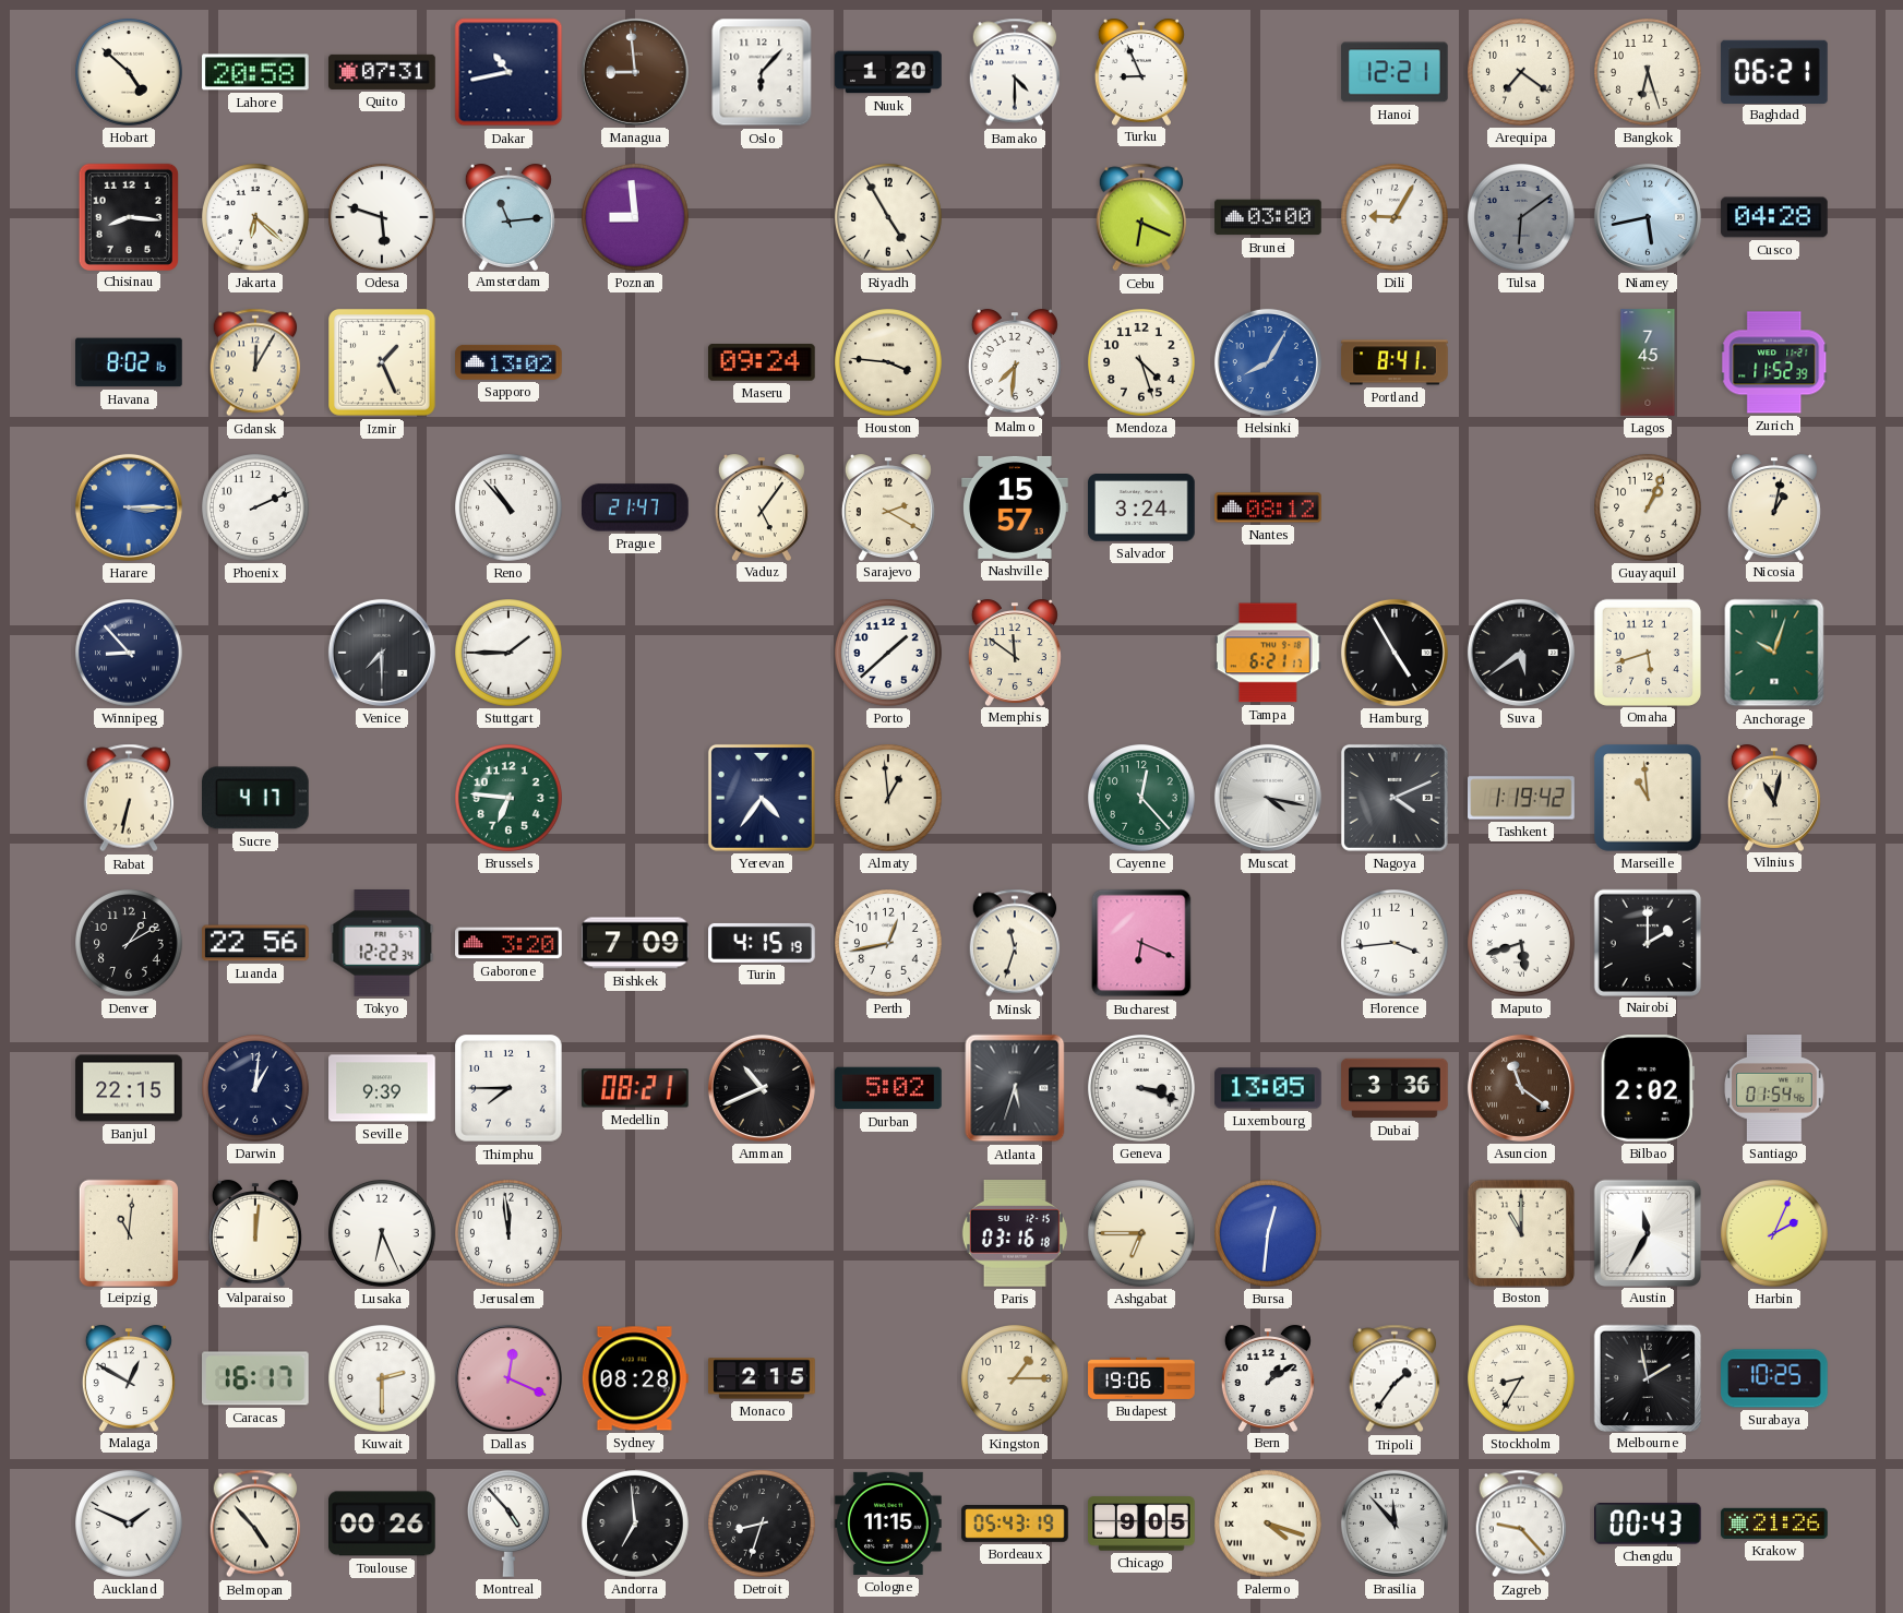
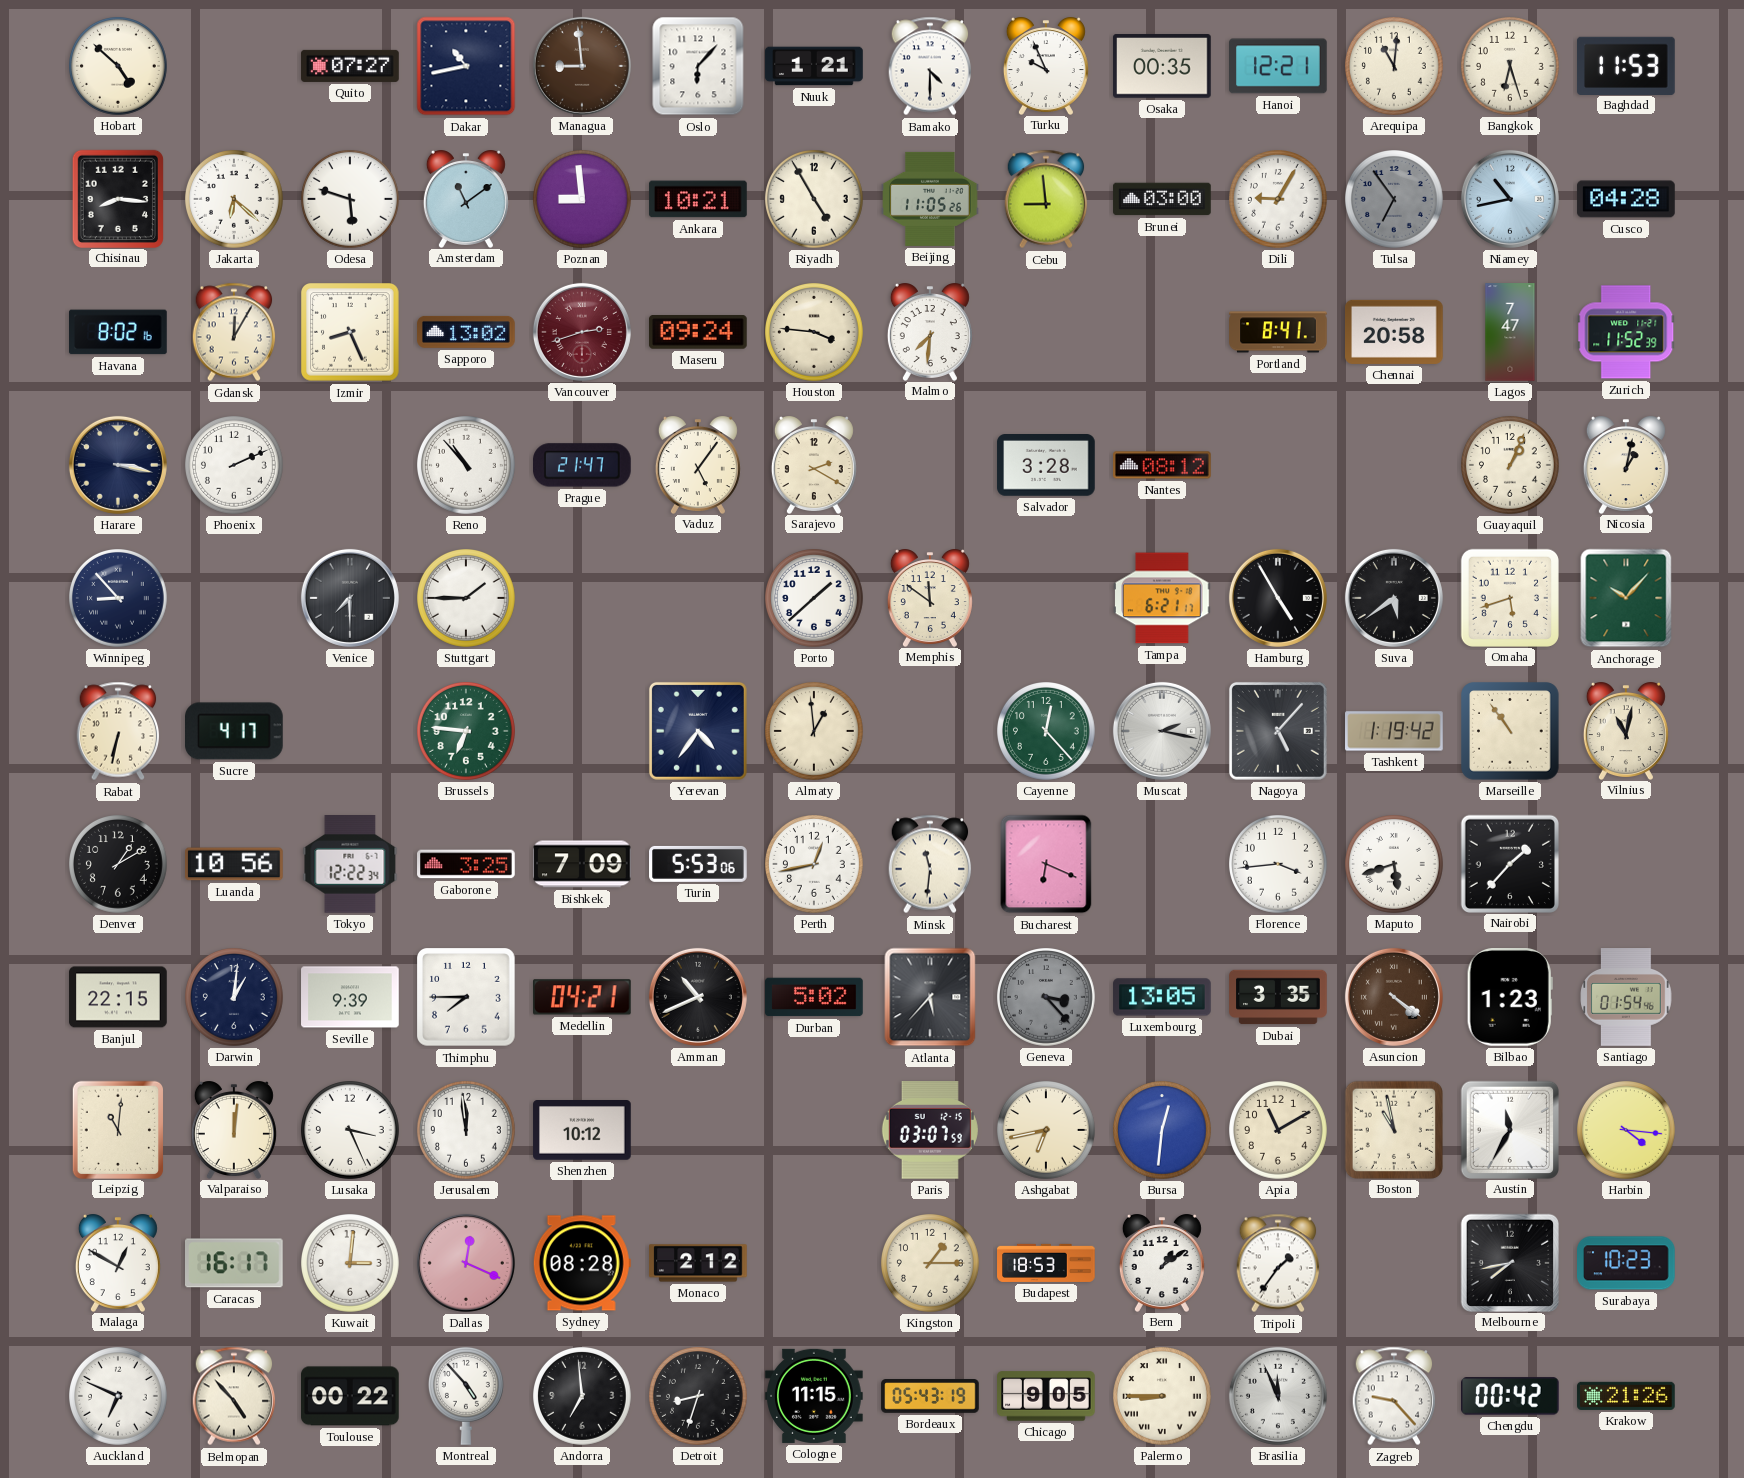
Lahore: 20:58 -> none (256, 72)
Quito: 07:31 -> 07:27 (350, 66)
Nuuk: 1:20 -> 1:21 (814, 66)
Turku: 8:56 -> 9:56 (1046, 66)
Osaka: none -> 00:35 (1162, 66)
Arequipa: 7:21 -> 11:01 (1395, 67)
Baghdad: 06:21 -> 11:53 (1626, 65)
Amsterdam: 11:14 -> 11:09 (466, 199)
Ankara: none -> 10:21 (698, 199)
Beijing: none -> 11:05 (930, 199)
Cebu: 6:19 -> 8:59 (1046, 199)
Tulsa: 6:09 -> 6:54 (1395, 200)
Niamey: 5:43 -> 10:43 (1510, 199)
Izmir: 1:26 -> 8:26 (350, 332)
Vancouver: none -> 2:42 (582, 332)
Mendoza: 4:27 -> none (1142, 363)
Helsinki: 8:05 -> none (1268, 362)
Chennai: none -> 20:58 (1394, 332)
Lagos: 7:45 -> 7:47 (1510, 332)
Harare: 3:15 -> 3:17 (118, 465)
Harare dial: blue -> navy (118, 465)
Nashville: 15:57 -> none (1015, 507)
Salvador: 3:24 -> 3:28 (1046, 466)
Anchorage: 10:03 -> 10:07 (1626, 598)
Muscat: 4:17 -> 2:17 (1162, 731)
Nagoya: 4:11 -> 5:07 (1278, 731)
Marseille: 10:59 -> 10:54 (1511, 731)
Luanda: 22:56 -> 10:56 (235, 864)
Gaborone: 3:20 -> 3:25 (466, 864)
Turin: 4:15 -> 5:53 (698, 864)
Minsk: 11:33 -> 11:31 (930, 864)
Nairobi: 2:00 -> 1:37 (1509, 863)
Medellin: 08:21 -> 04:21 (583, 997)
Atlanta: 5:33 -> 5:37 (930, 997)
Geneva: 3:18 -> 3:23 (1047, 998)
Geneva dial: white -> grey (1047, 998)
Dubai: 3:36 -> 3:35 (1278, 997)
Asuncion: 11:21 -> 4:21 (1394, 997)
Bilbao: 2:02 -> 1:23 (1510, 998)
Lusaka: 6:26 -> 3:26 (351, 1131)
Shenzhen: none -> 10:12 (582, 1131)
Paris: 03:16 -> 03:07 (930, 1131)
Ashgabat: 6:45 -> 6:43 (1047, 1131)
Apia: none -> 11:10 (1279, 1131)
Boston: 11:00 -> 10:58 (1393, 1129)
Harbin: 2:04 -> 4:16 (1627, 1131)
Kuwait: 2:30 -> 3:01 (351, 1264)
Monaco: 2:15 -> 2:12 (698, 1263)
Budapest: 19:06 -> 18:53 (1046, 1263)
Stockholm: 8:35 -> none (1522, 1379)
Melbourne: 1:58 -> 7:43 (1509, 1262)
Surabaya: 10:25 -> 10:23 (1627, 1263)
Auckland: 1:49 -> 6:49 (119, 1397)
Toulouse: 00:26 -> 00:22 (351, 1396)
Palermo: 4:18 -> 8:45 (1163, 1397)
Brasilia: 11:53 -> 11:56 (1278, 1396)
Chengdu: 00:43 -> 00:42 (1511, 1396)
